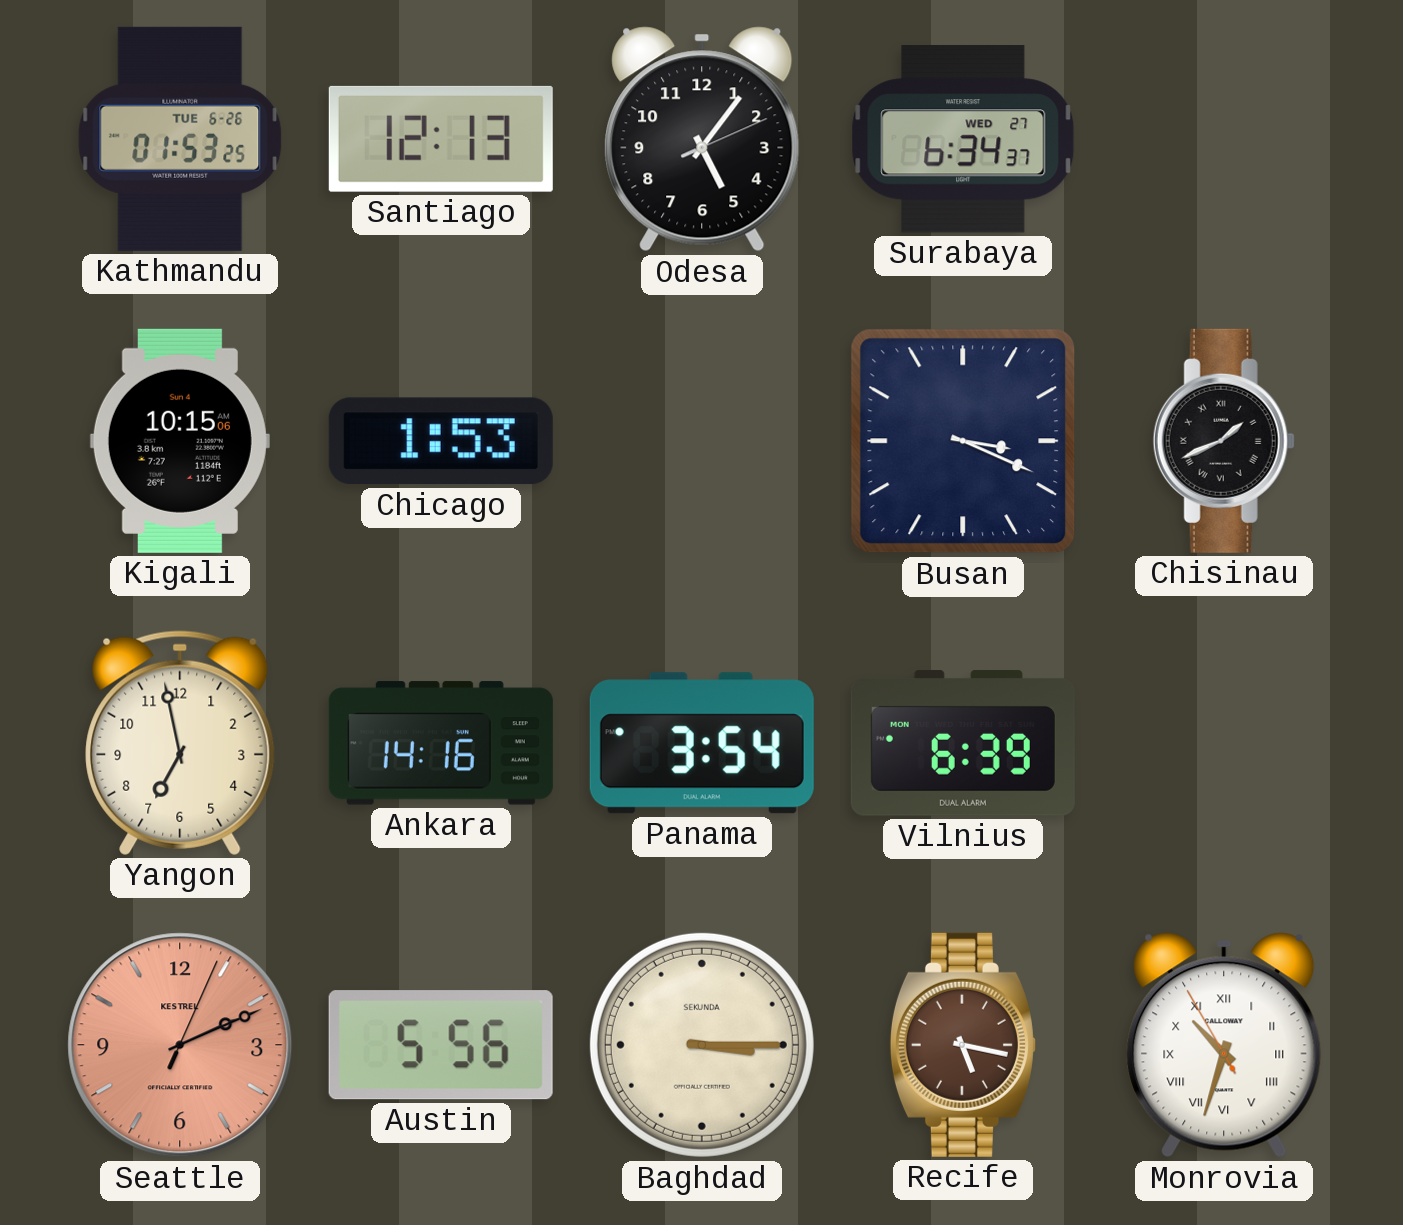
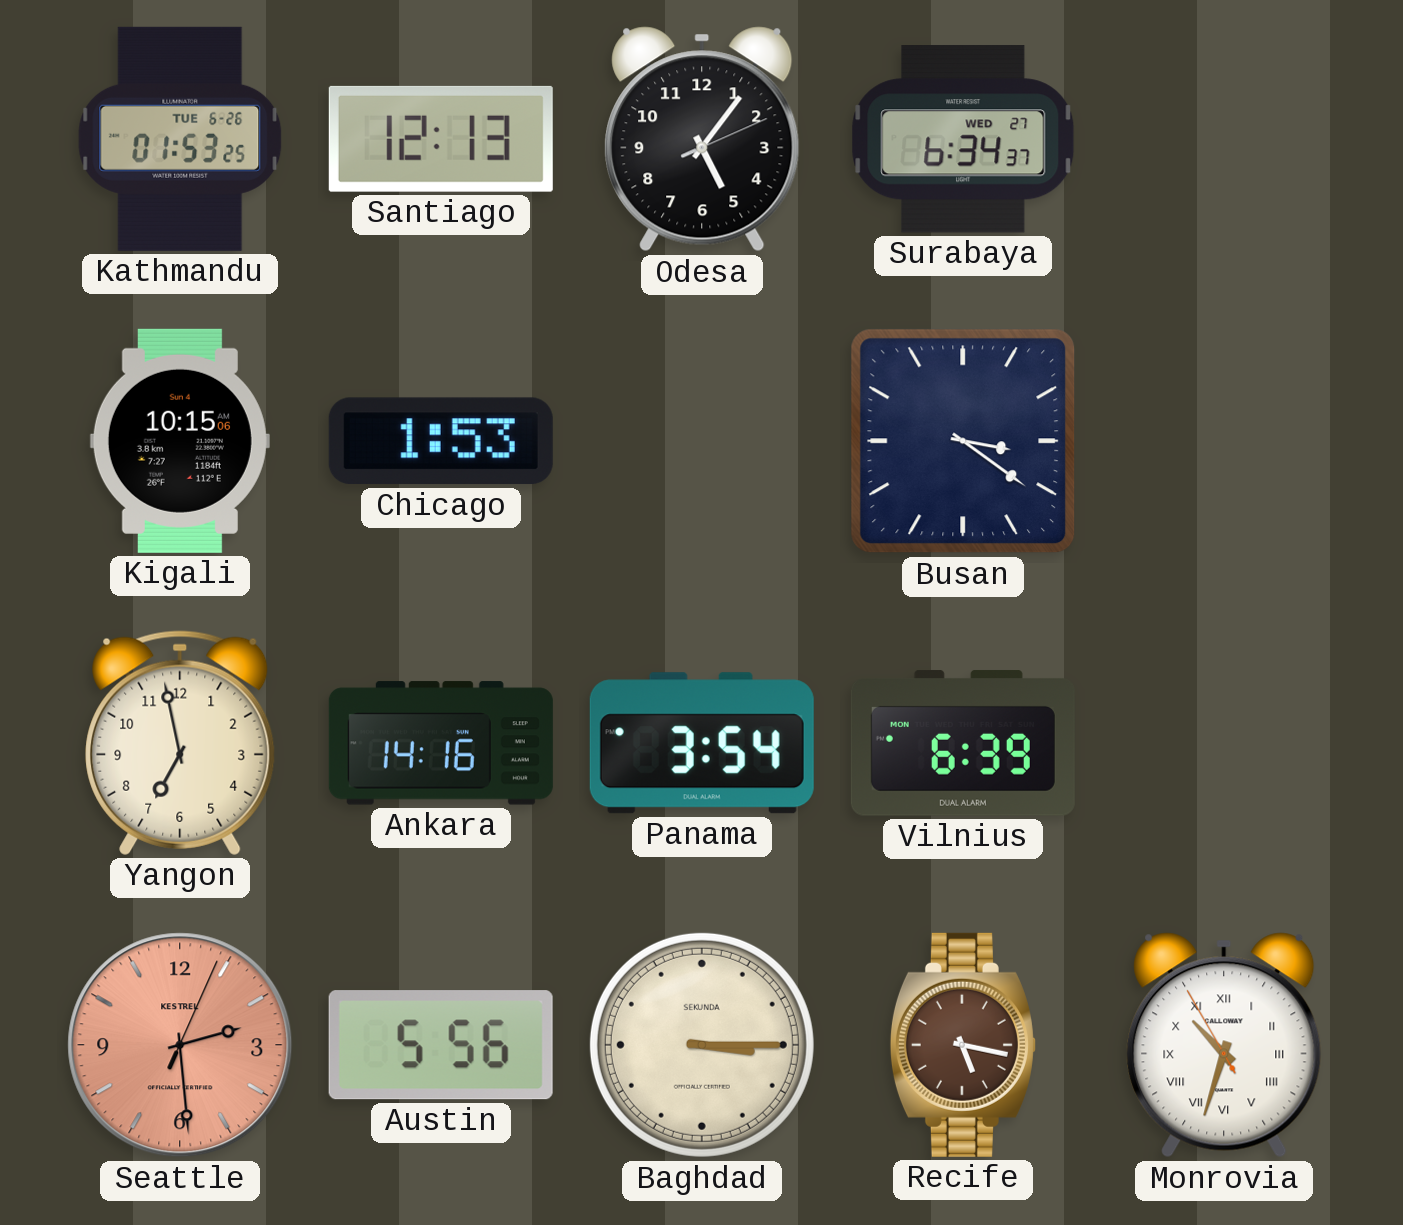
Busan: 3:19 -> 3:21 (963, 441)
Chisinau: 1:41 -> none (1224, 441)
Seattle: 2:11 -> 2:29 (180, 1045)
